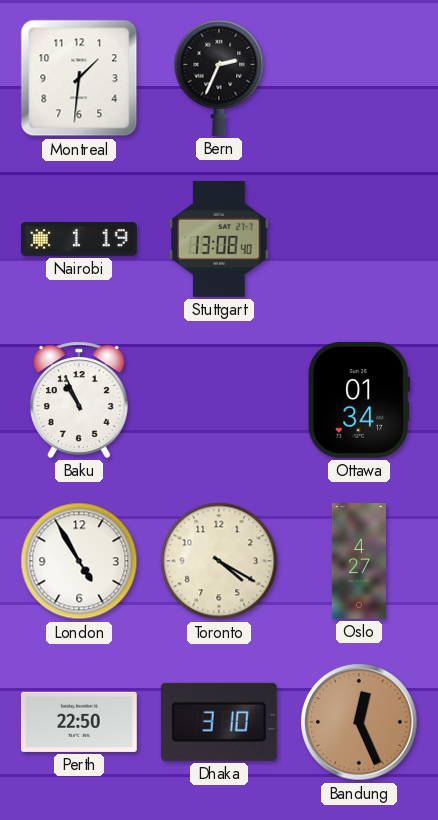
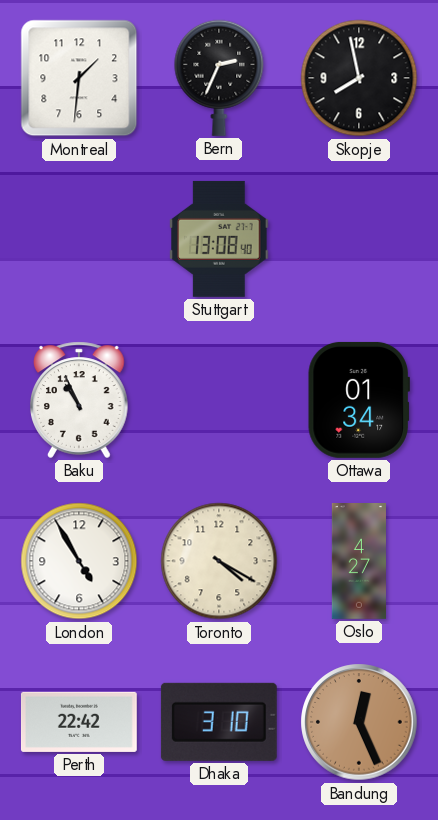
Skopje: none -> 7:58 (359, 78)
Nairobi: 1:19 -> none (79, 240)
Perth: 22:50 -> 22:42 (79, 722)
